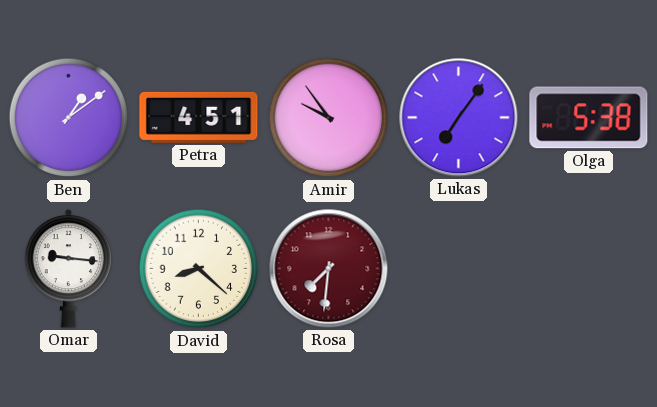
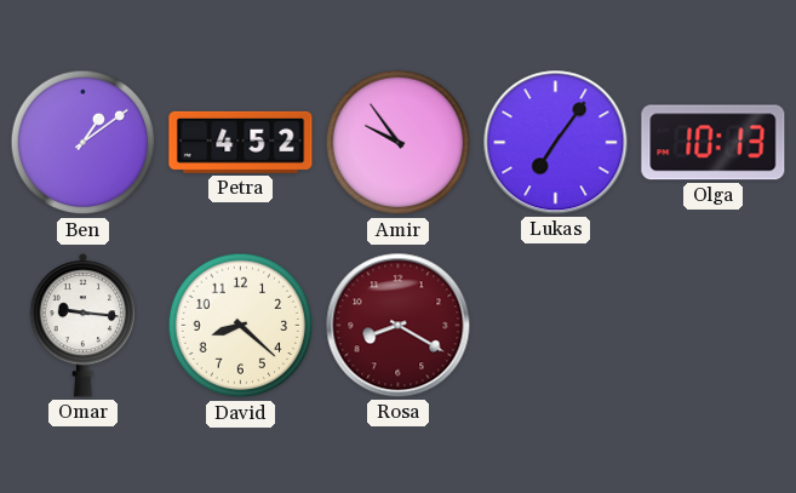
Petra: 4:51 -> 4:52 (241, 142)
Olga: 5:38 -> 10:13 (714, 143)
Rosa: 7:31 -> 8:20 (399, 326)
